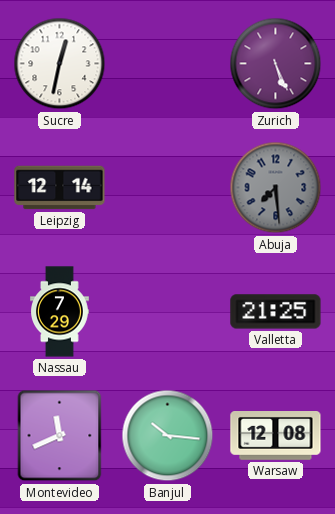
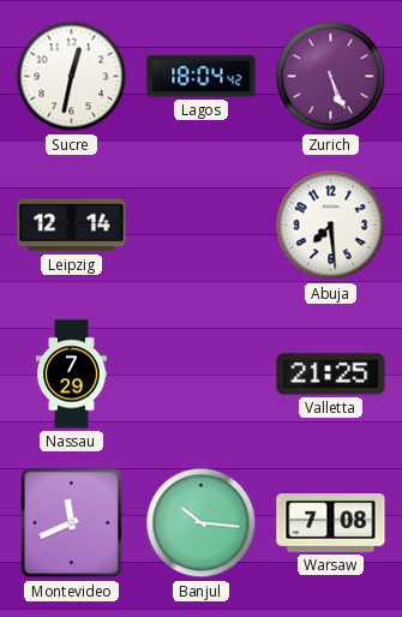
Lagos: none -> 18:04 (202, 77)
Abuja dial: grey -> white (331, 226)
Warsaw: 12:08 -> 7:08 (331, 523)
